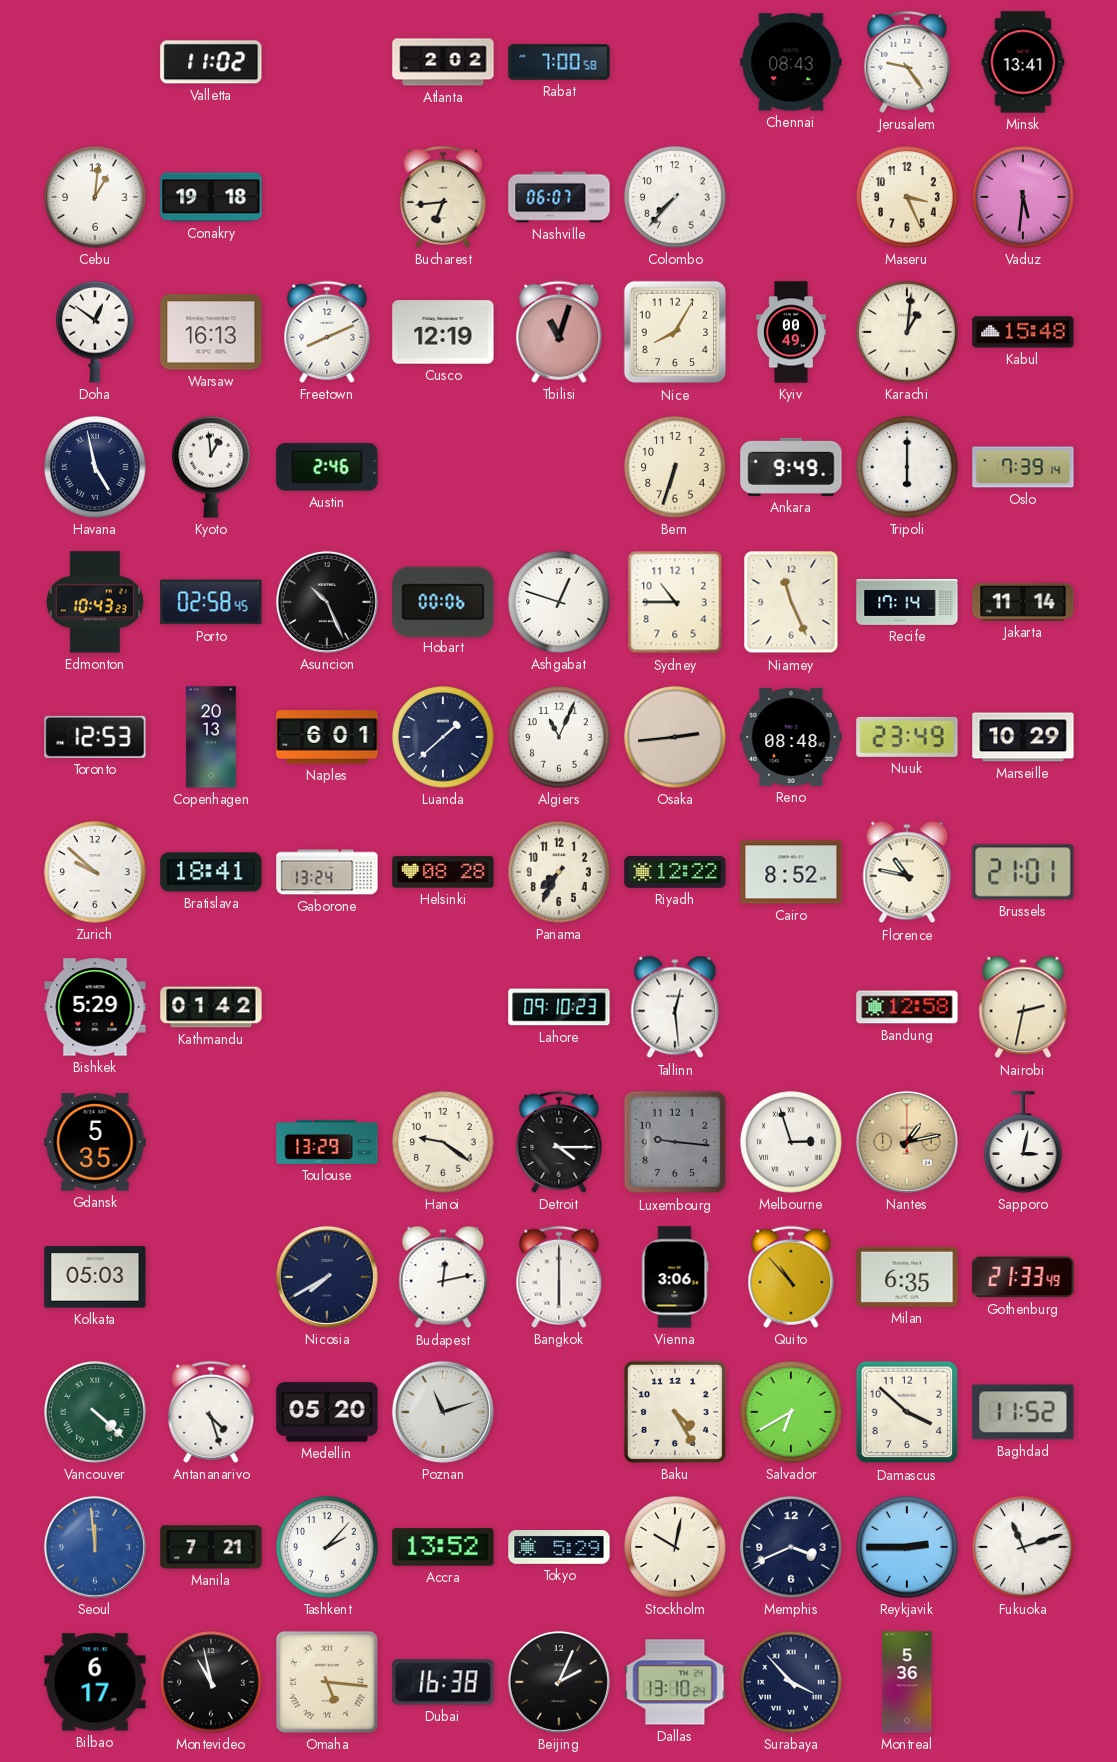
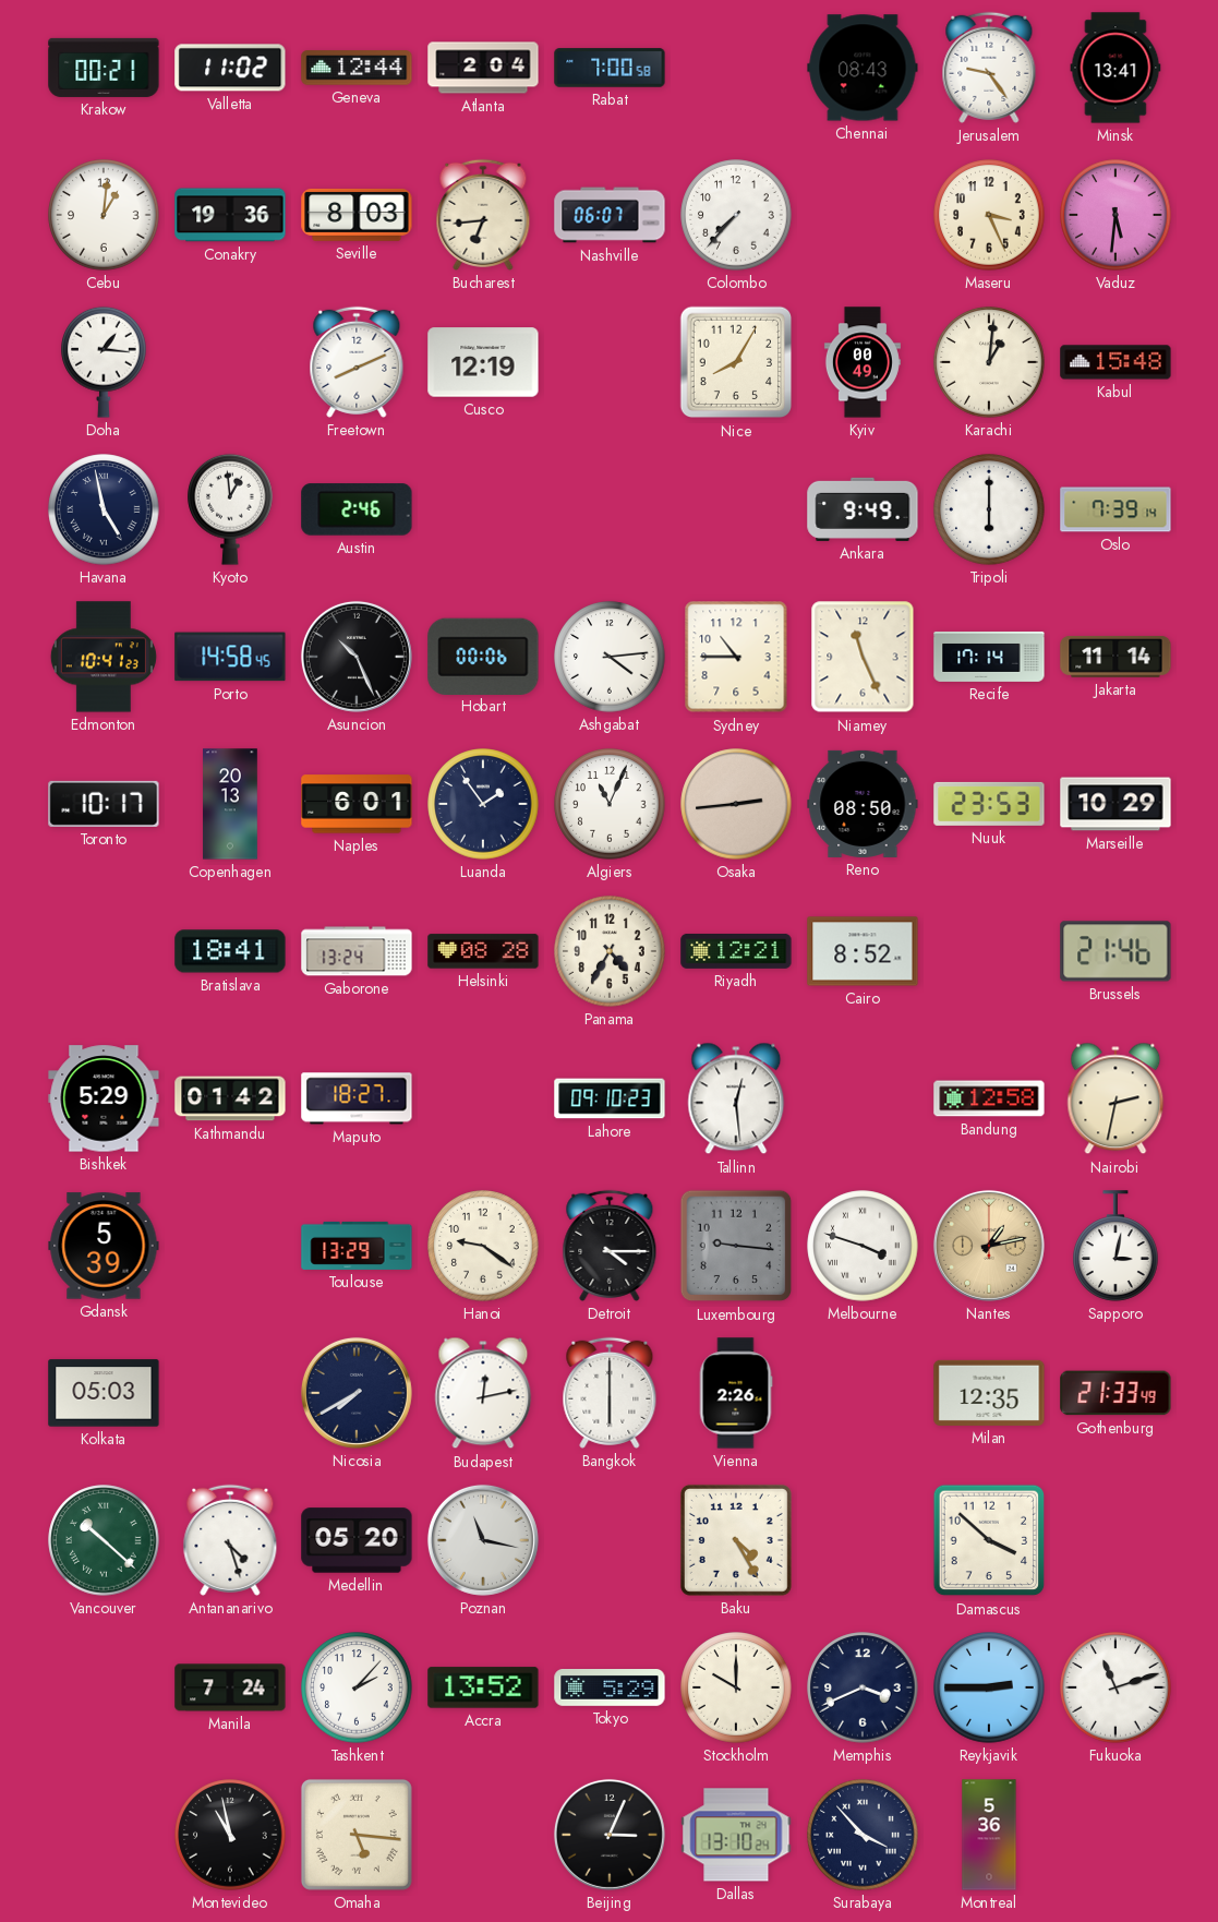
Krakow: none -> 00:21 (104, 68)
Geneva: none -> 12:44 (357, 68)
Atlanta: 2:02 -> 2:04 (483, 68)
Conakry: 19:18 -> 19:36 (230, 215)
Seville: none -> 8:03 (357, 215)
Doha: 12:51 -> 1:16 (104, 362)
Warsaw: 16:13 -> none (211, 332)
Tbilisi: 11:03 -> none (559, 332)
Bern: 6:33 -> none (675, 467)
Edmonton: 10:43 -> 10:41 (104, 657)
Porto: 02:58 -> 14:58 (230, 657)
Ashgabat: 12:48 -> 4:14 (610, 657)
Toronto: 12:53 -> 10:17 (104, 804)
Luanda: 1:38 -> 1:54 (483, 804)
Reno: 08:48 -> 08:50 (863, 804)
Nuuk: 23:49 -> 23:53 (989, 804)
Zurich: 9:52 -> none (95, 872)
Panama: 7:35 -> 4:35 (610, 951)
Riyadh: 12:22 -> 12:21 (736, 951)
Florence: 10:47 -> none (907, 872)
Brussels: 21:01 -> 21:46 (1116, 951)
Maputo: none -> 18:27 (357, 1098)
Gdansk: 5:35 -> 5:39 (104, 1246)
Melbourne: 2:57 -> 3:48 (863, 1246)
Vienna: 3:06 -> 2:26 (736, 1393)
Quito: 10:53 -> none (791, 1277)
Milan: 6:35 -> 12:35 (989, 1393)
Vancouver: 4:22 -> 10:22 (104, 1540)
Poznan: 11:12 -> 11:17 (483, 1540)
Salvador: 6:40 -> none (791, 1412)
Baghdad: 11:52 -> none (1023, 1412)
Seoul: 11:59 -> none (95, 1547)
Manila: 7:21 -> 7:24 (230, 1687)
Stockholm: 10:02 -> 10:00 (736, 1687)
Bilbao: 6:17 -> none (95, 1682)
Dubai: 16:38 -> none (443, 1682)
Beijing: 2:04 -> 3:04 (610, 1835)
